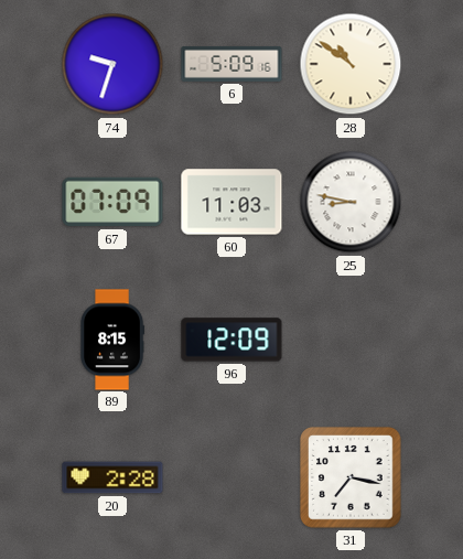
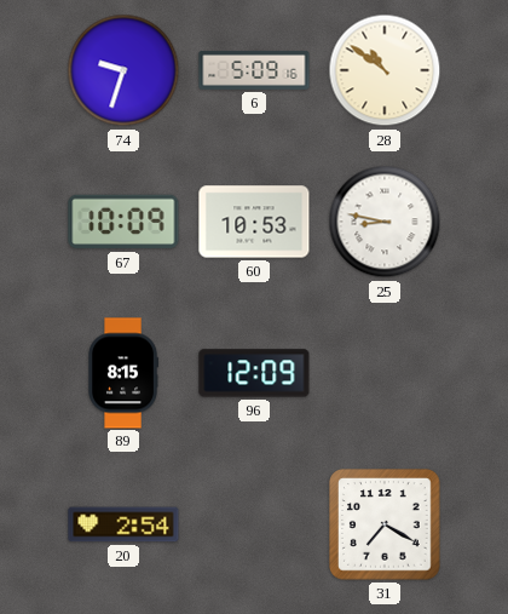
67: 07:09 -> 10:09 (123, 222)
60: 11:03 -> 10:53 (254, 222)
20: 2:28 -> 2:54 (123, 524)
31: 7:17 -> 7:20 (385, 524)
